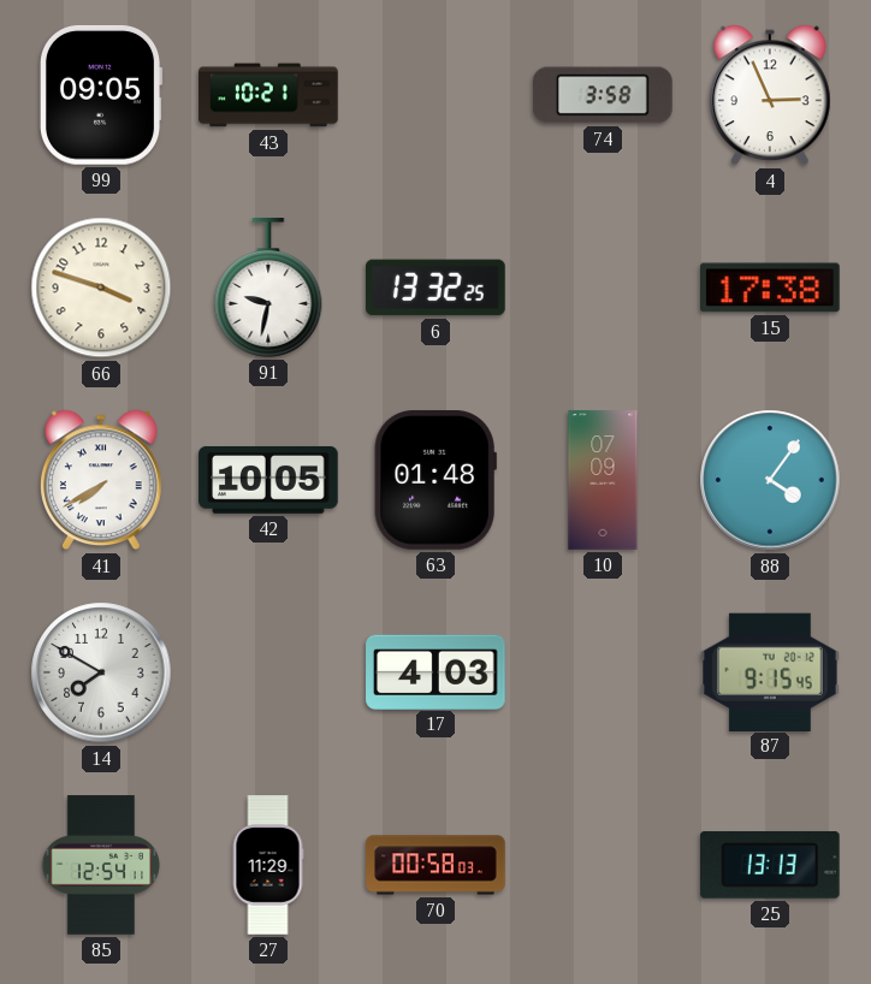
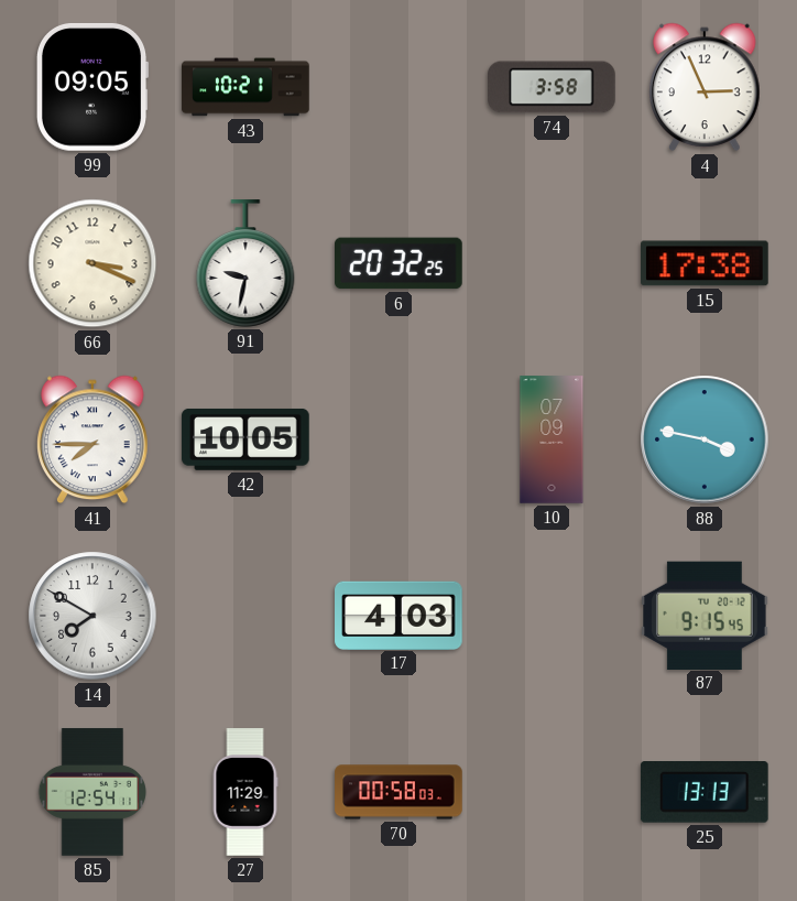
66: 3:48 -> 3:19 (92, 263)
6: 13:32 -> 20:32 (400, 263)
41: 7:40 -> 7:45 (92, 439)
63: 01:48 -> none (435, 481)
88: 4:06 -> 3:47 (705, 439)
